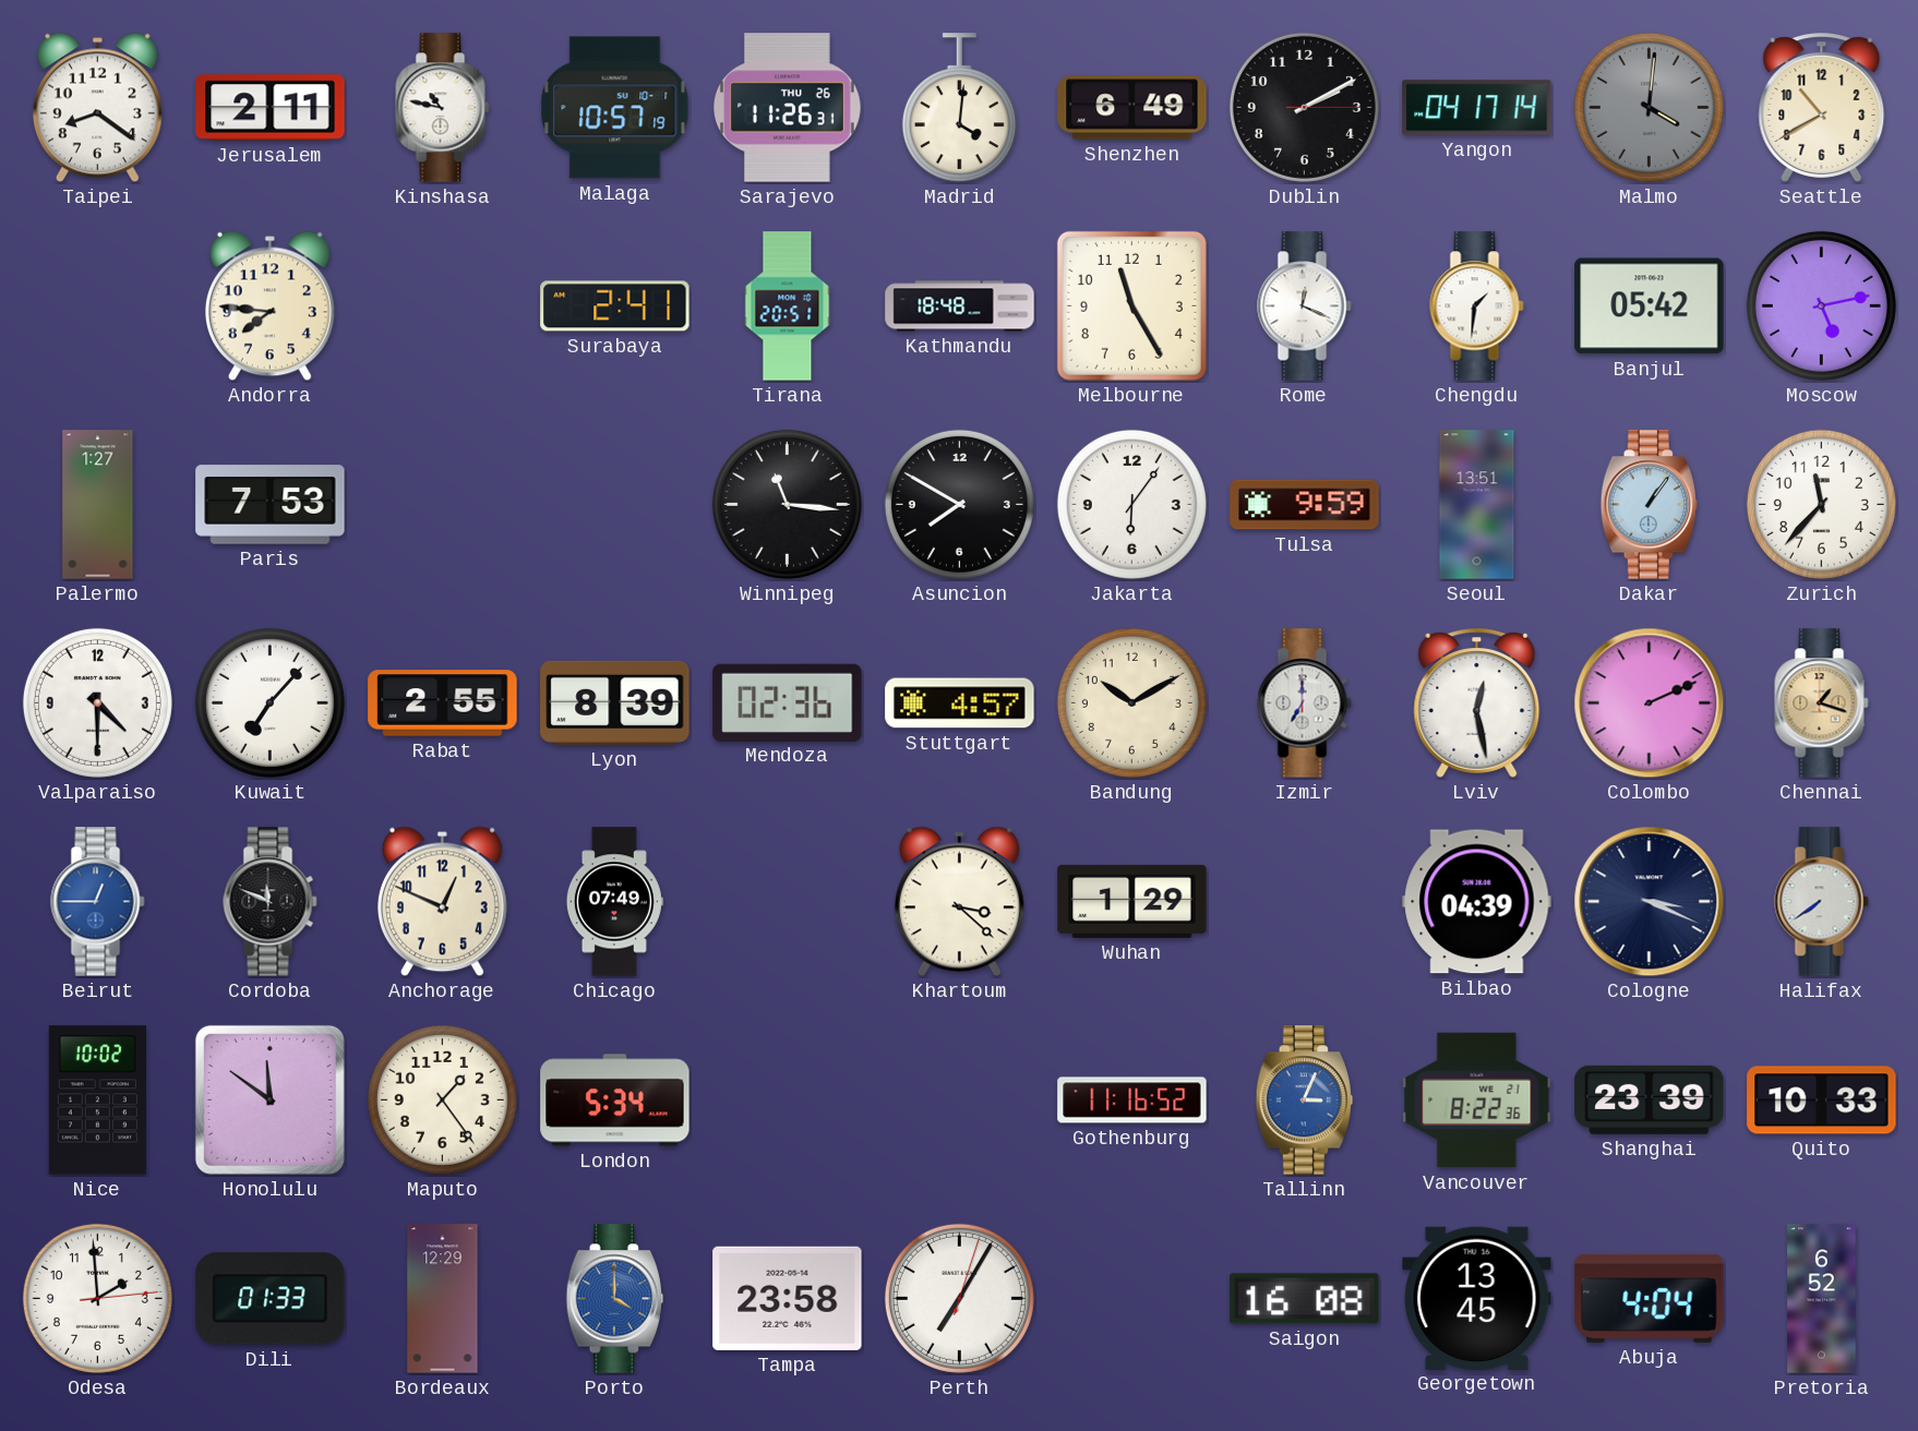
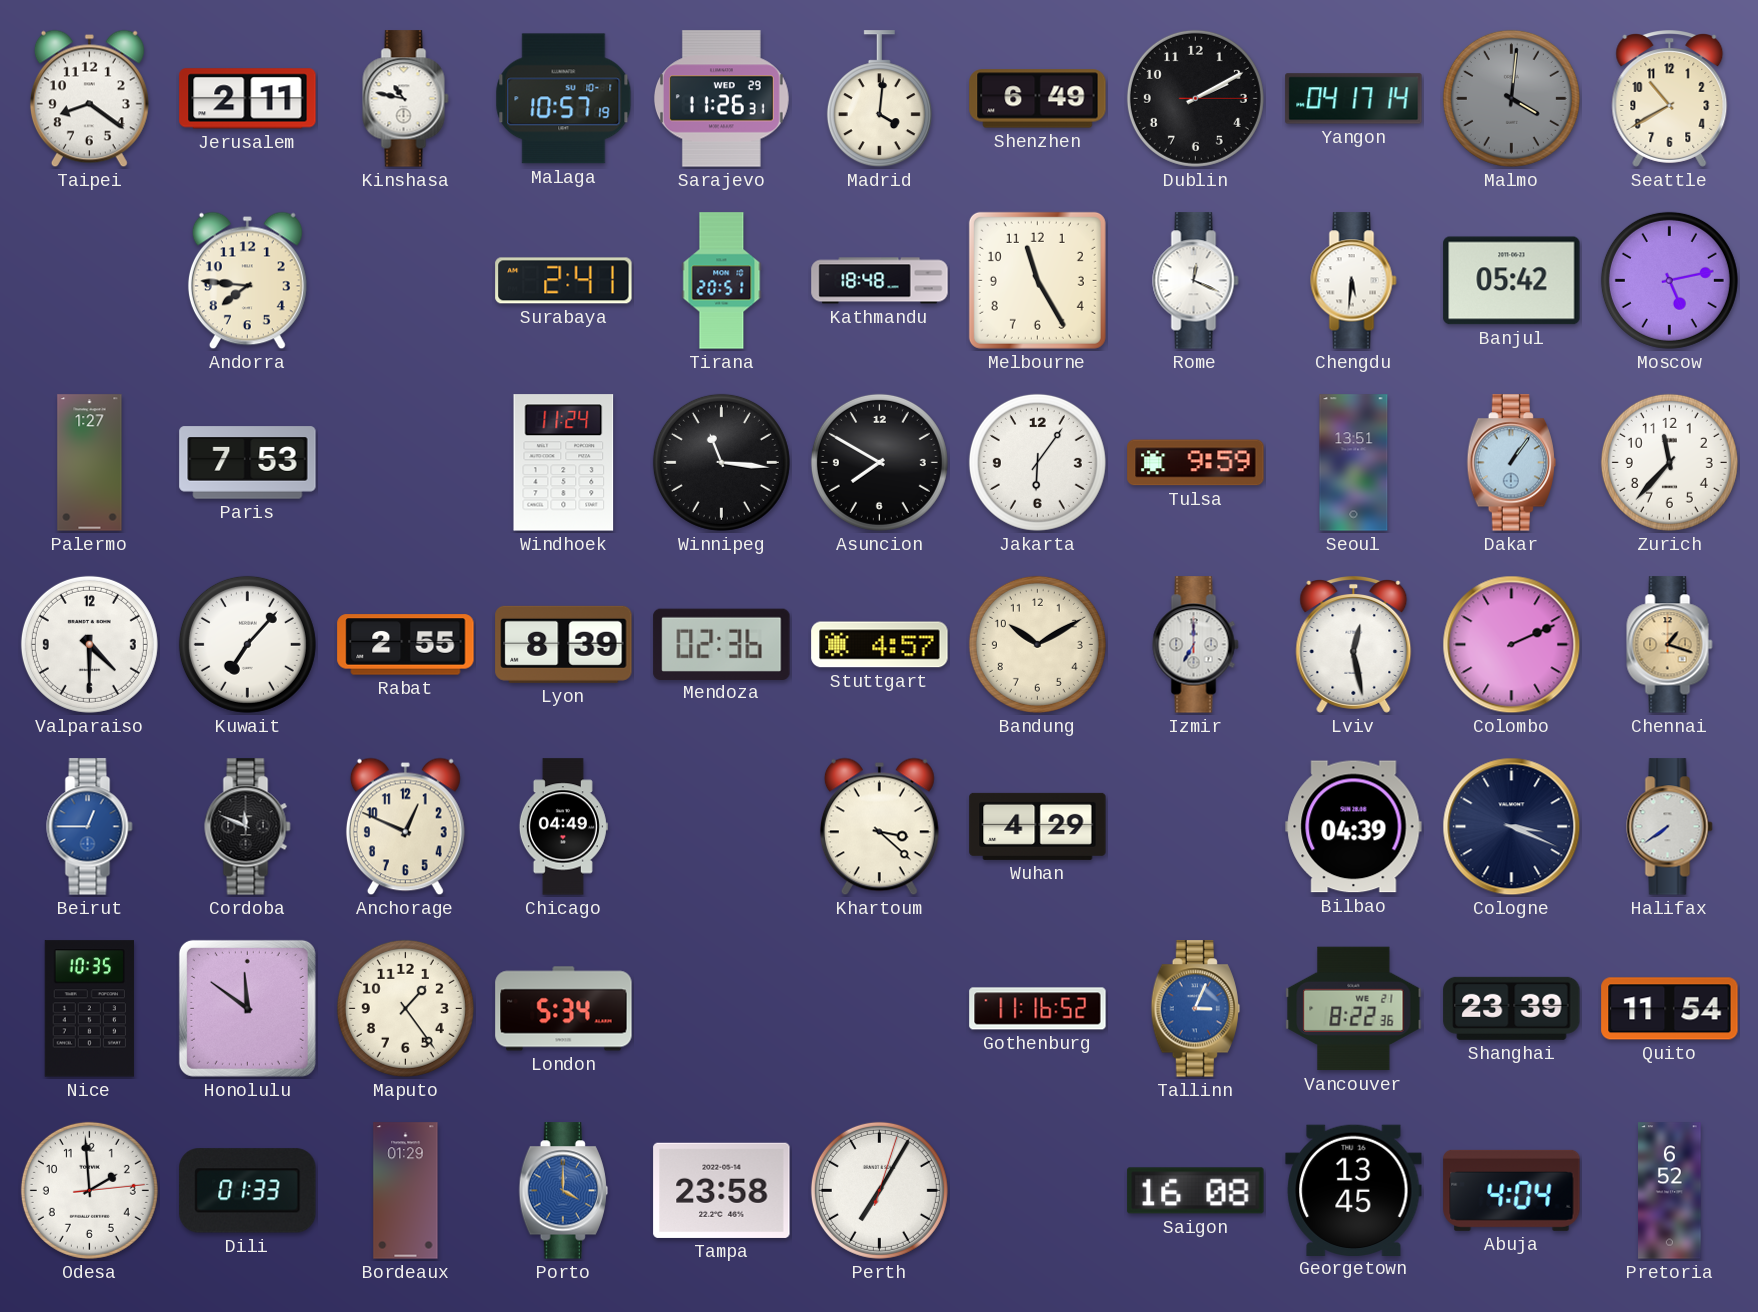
Sarajevo date: THU 26 -> WED 29 (721, 99)
Chengdu: 1:31 -> 5:31 (1354, 281)
Windhoek: none -> 11:24 (564, 463)
Chicago: 07:49 -> 04:49 (563, 827)
Wuhan: 1:29 -> 4:29 (1038, 826)
Nice: 10:02 -> 10:35 (89, 1009)
Quito: 10:33 -> 11:54 (1670, 1009)
Bordeaux: 12:29 -> 01:29 (406, 1191)
